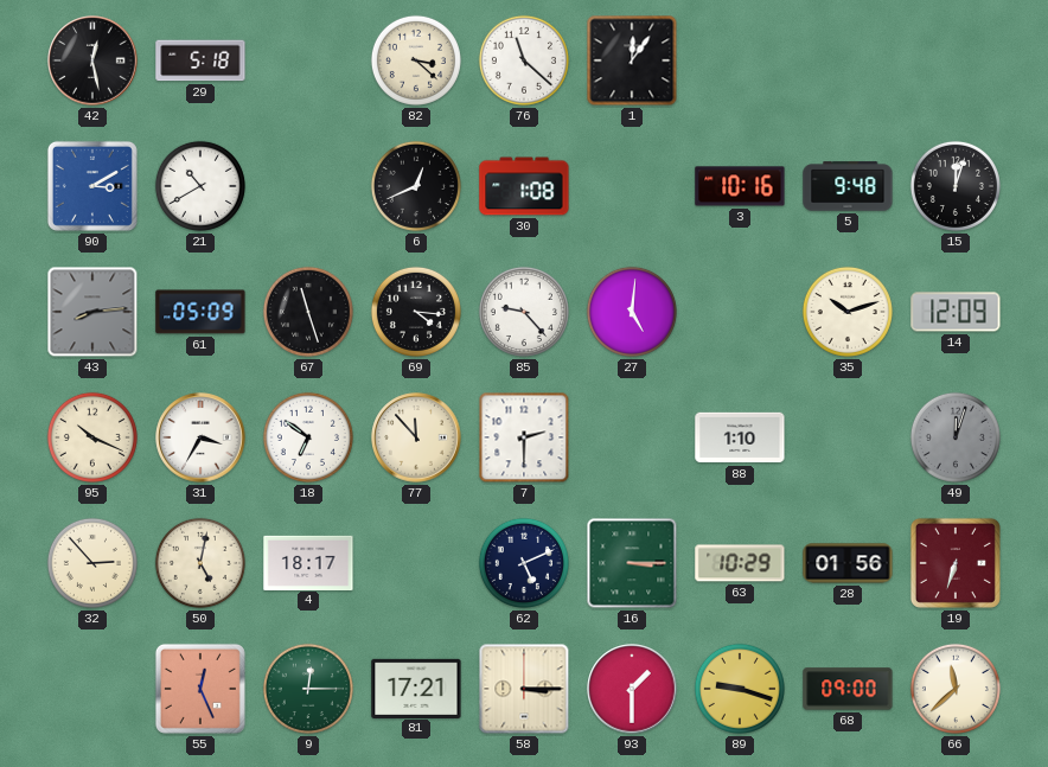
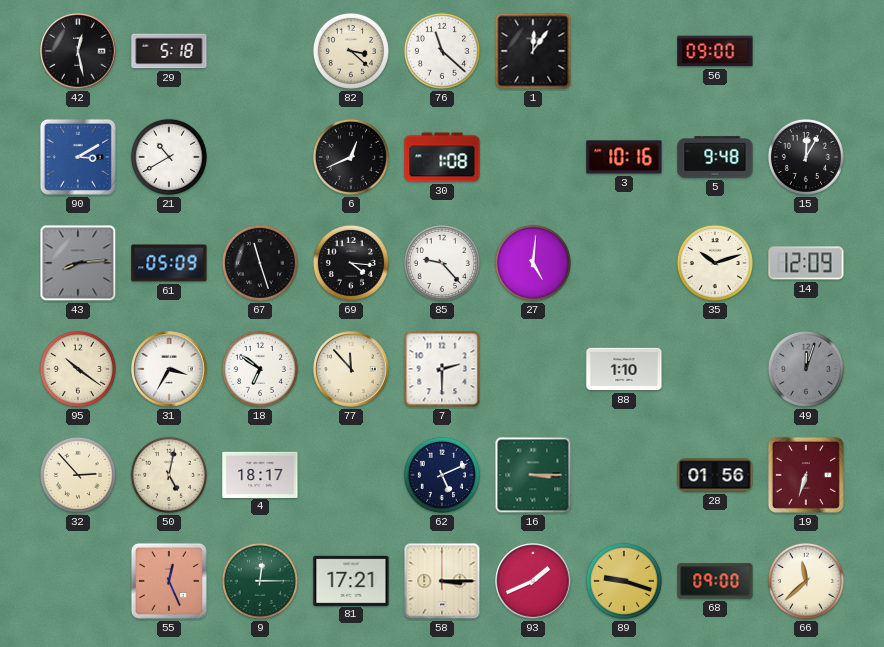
56: none -> 09:00 (715, 51)
15: 12:03 -> 12:05 (806, 157)
95: 10:19 -> 10:21 (78, 369)
63: 10:29 -> none (740, 563)
93: 1:30 -> 1:41 (533, 581)
